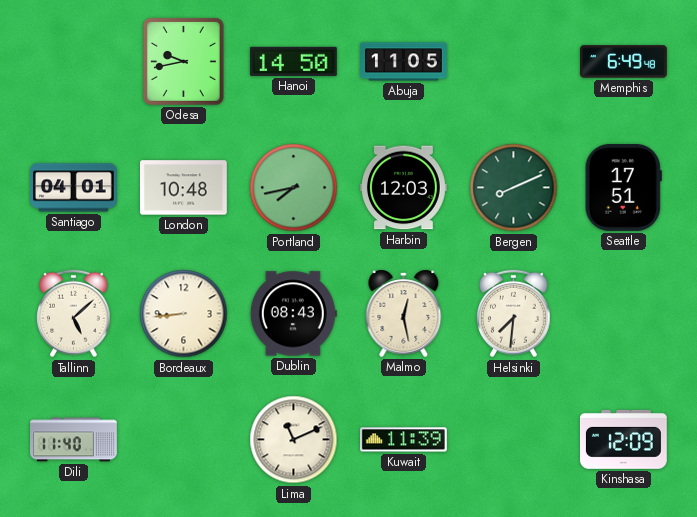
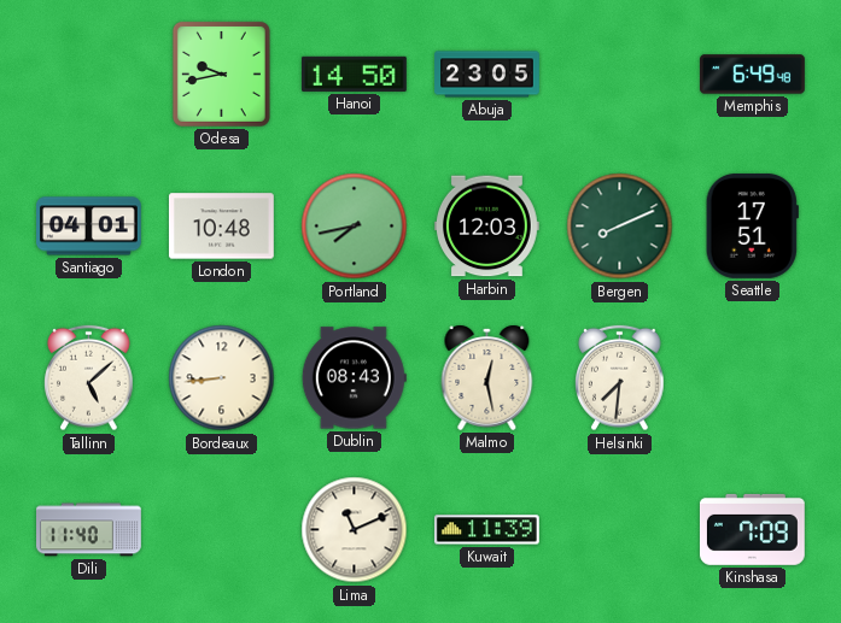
Abuja: 11:05 -> 23:05 (487, 75)
Kinshasa: 12:09 -> 7:09 (752, 529)
